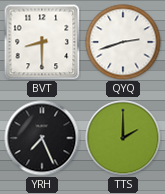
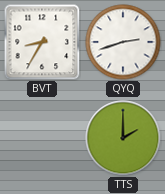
BVT: 8:30 -> 8:35 (42, 42)
YRH: 7:26 -> none (42, 138)
